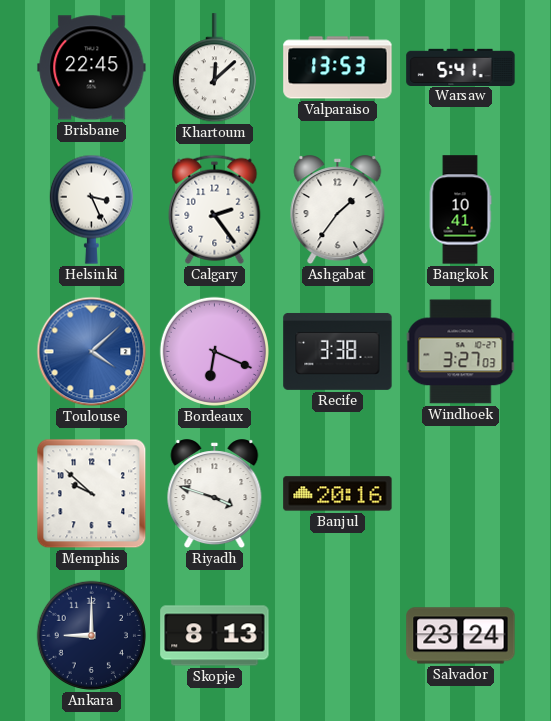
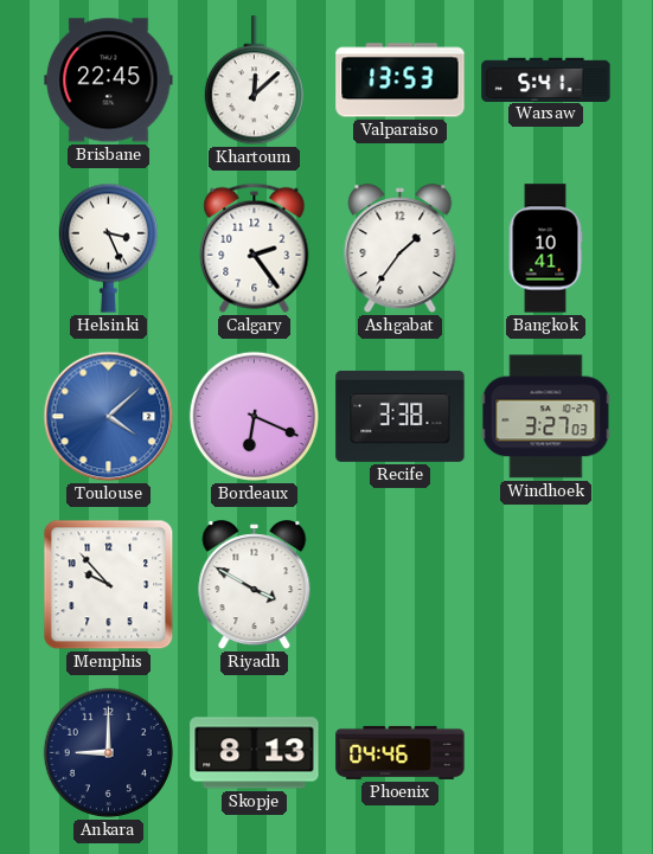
Memphis: 9:52 -> 9:53 (109, 585)
Riyadh: 3:48 -> 3:50 (255, 585)
Banjul: 20:16 -> none (338, 494)
Phoenix: none -> 04:46 (401, 752)
Salvador: 23:24 -> none (461, 636)
